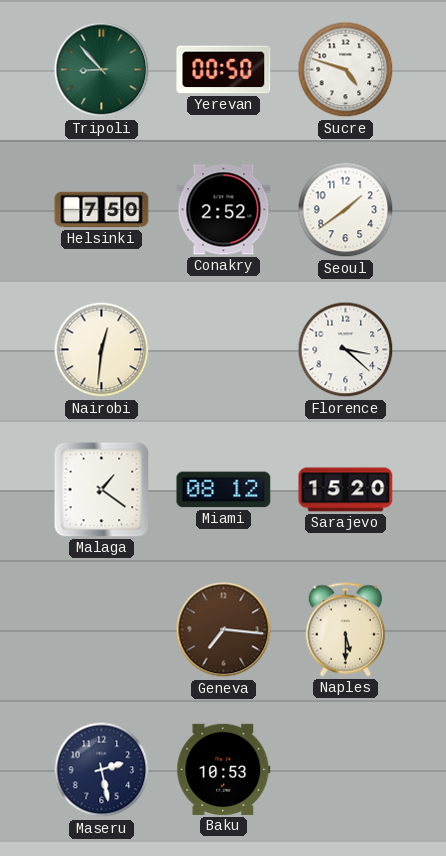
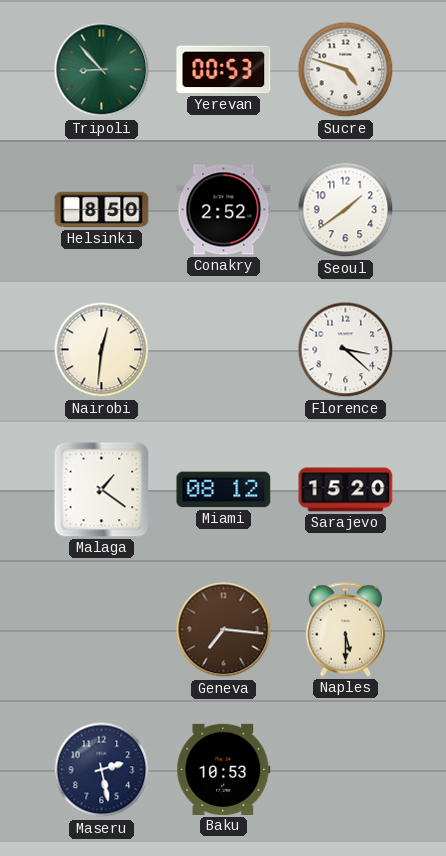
Yerevan: 00:50 -> 00:53 (224, 70)
Helsinki: 7:50 -> 8:50 (102, 210)
